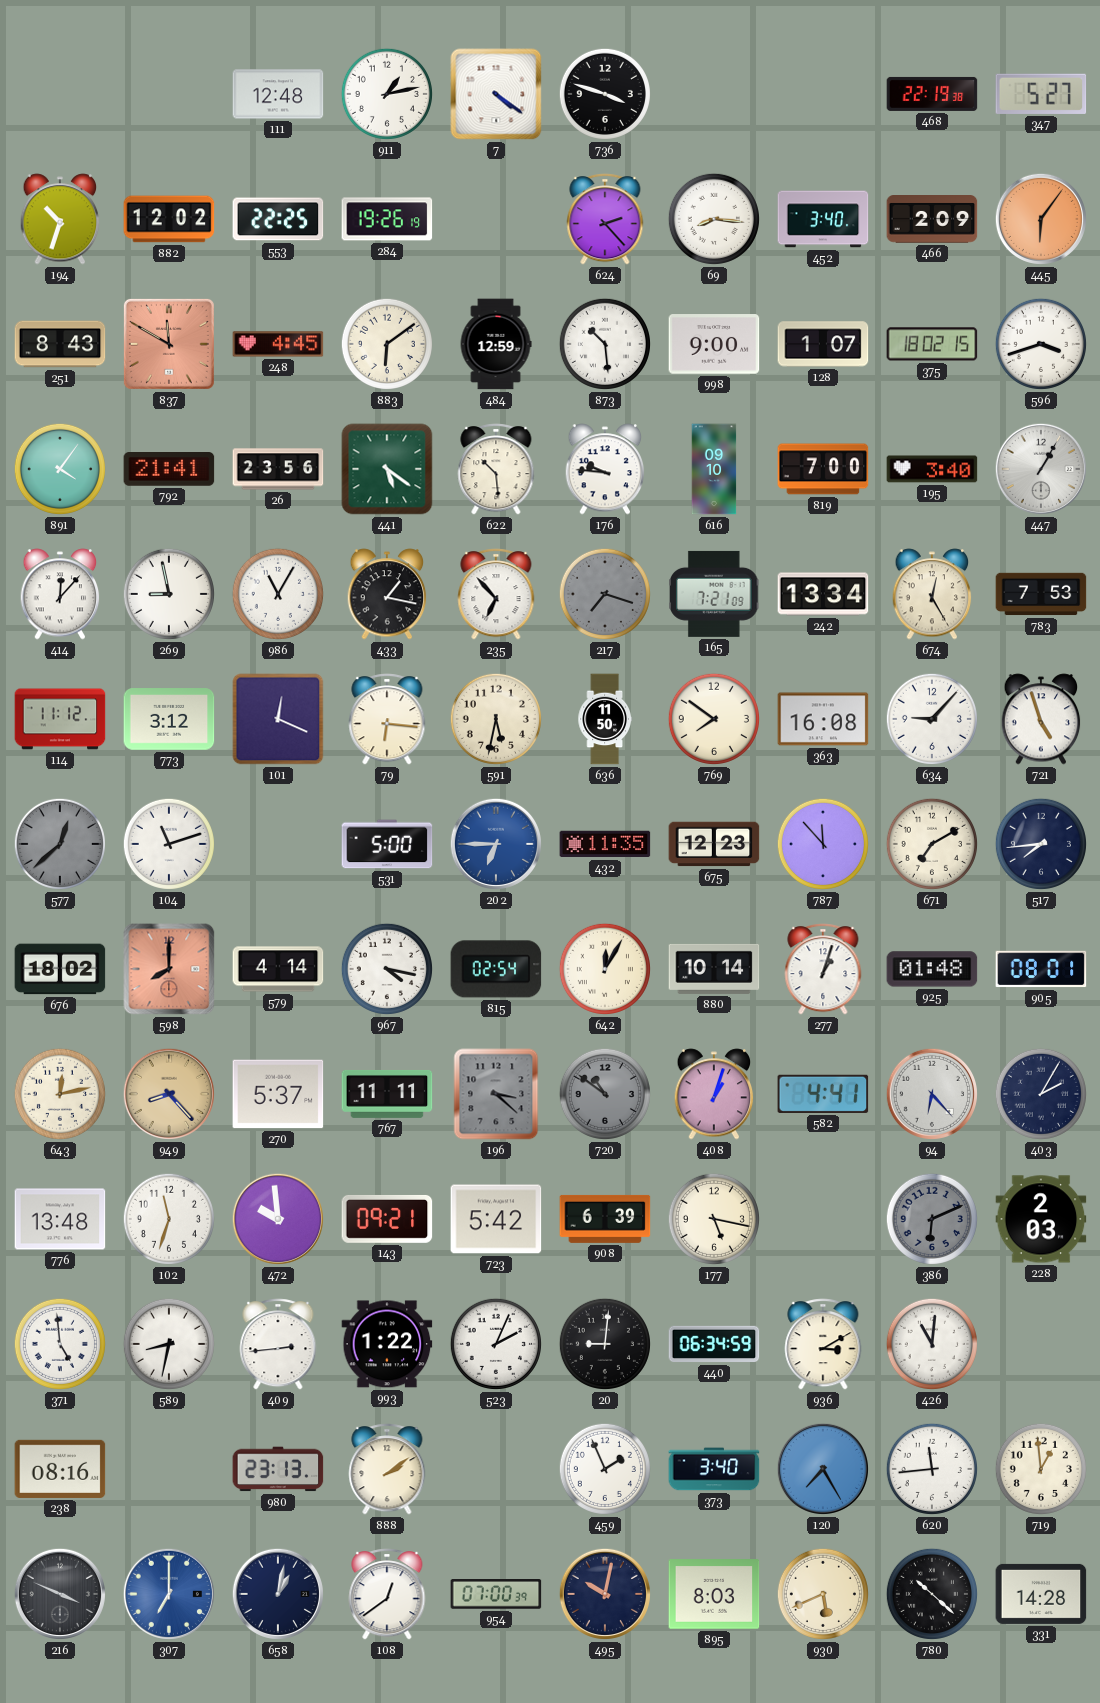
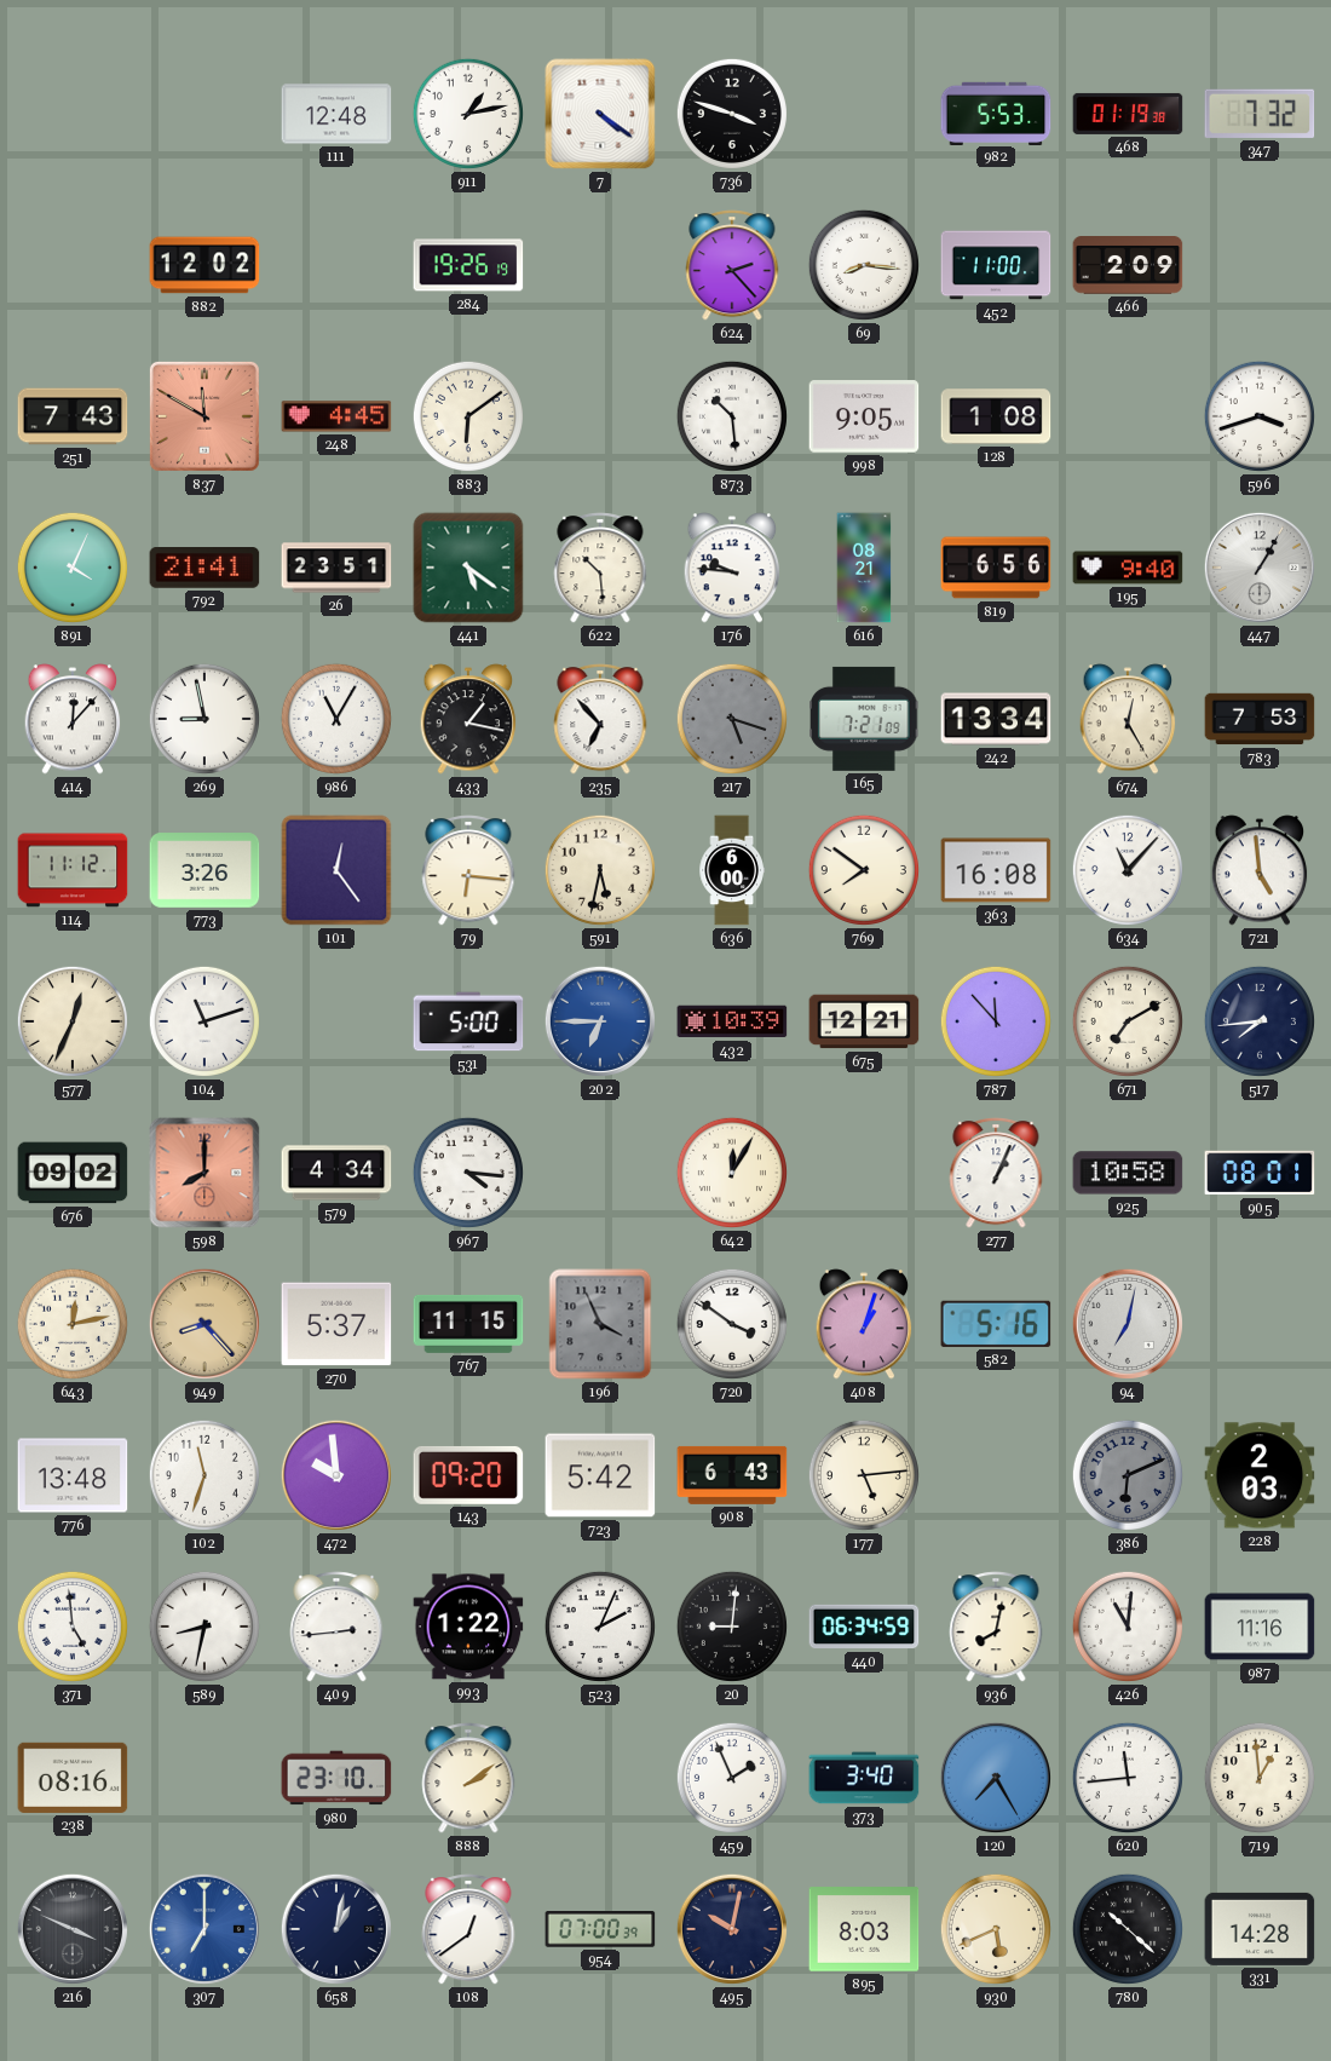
982: none -> 5:53 (996, 113)
468: 22:19 -> 01:19 (1128, 114)
347: 5:27 -> 7:32 (1260, 114)
194: 10:33 -> none (60, 219)
553: 22:25 -> none (278, 219)
452: 3:40 -> 11:00 (996, 265)
445: 6:06 -> none (1041, 219)
251: 8:43 -> 7:43 (73, 416)
484: 12:59 -> none (496, 344)
998: 9:00 -> 9:05 (864, 416)
128: 1:07 -> 1:08 (996, 416)
375: 18:02 -> none (932, 344)
891: 4:06 -> 4:04 (73, 568)
26: 23:56 -> 23:51 (336, 568)
616: 09:10 -> 08:21 (864, 568)
819: 7:00 -> 6:56 (996, 568)
195: 3:40 -> 9:40 (1128, 568)
217: 7:18 -> 5:18 (732, 719)
773: 3:12 -> 3:26 (204, 870)
101: 12:19 -> 12:24 (336, 870)
636: 11:50 -> 6:00 (732, 870)
634: 9:07 -> 11:07 (1128, 870)
721: 4:57 -> 4:59 (1260, 870)
577: 12:38 -> 12:34 (73, 1021)
577 dial: grey -> cream (73, 1021)
432: 11:35 -> 10:39 (732, 1021)
675: 12:23 -> 12:21 (864, 1021)
676: 18:02 -> 09:02 (73, 1173)
579: 4:14 -> 4:34 (336, 1173)
967: 4:17 -> 4:16 (468, 1173)
815: 02:54 -> none (496, 969)
880: 10:14 -> none (714, 969)
277: 1:03 -> 1:04 (996, 1173)
925: 01:48 -> 10:58 (1128, 1173)
767: 11:11 -> 11:15 (468, 1324)
196: 3:22 -> 3:56 (600, 1324)
720: 10:51 -> 3:51 (732, 1324)
720 dial: grey -> white (732, 1324)
582: 4:41 -> 5:16 (996, 1324)
94: 6:23 -> 7:02 (1128, 1324)
403: 2:05 -> none (1041, 1094)
143: 09:21 -> 09:20 (468, 1475)
908: 6:39 -> 6:43 (732, 1475)
177: 5:17 -> 5:14 (864, 1475)
936: 3:10 -> 8:02 (996, 1627)
987: none -> 11:16 (1260, 1627)
980: 23:13 -> 23:10 (336, 1778)
